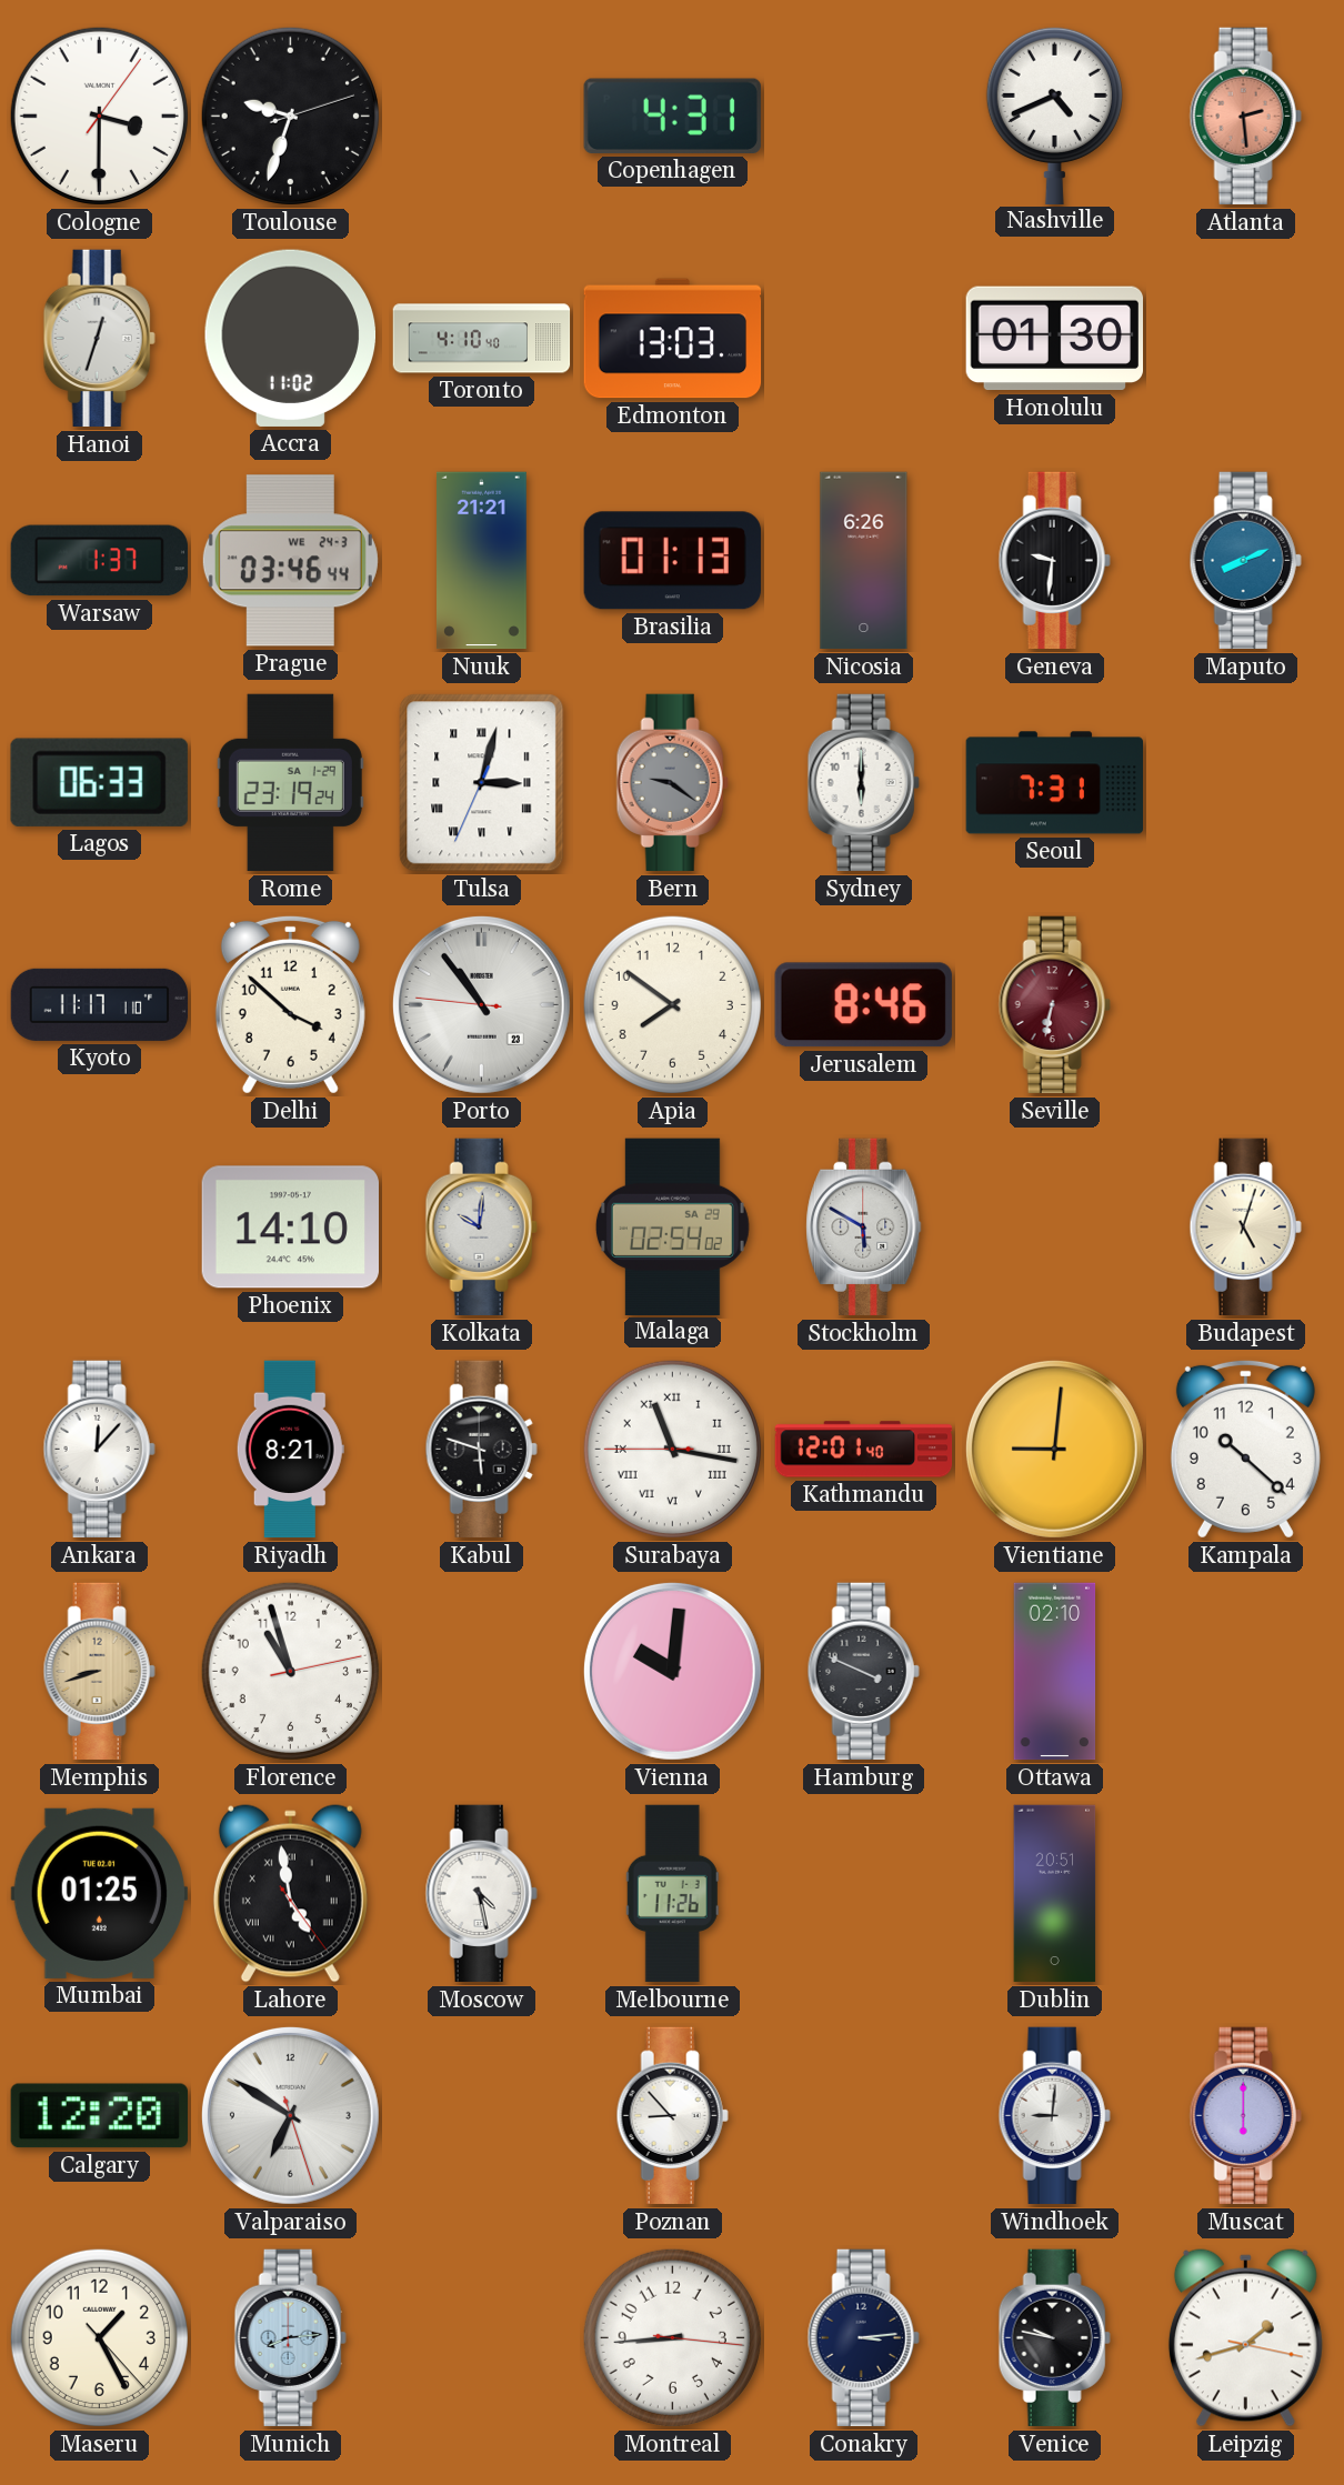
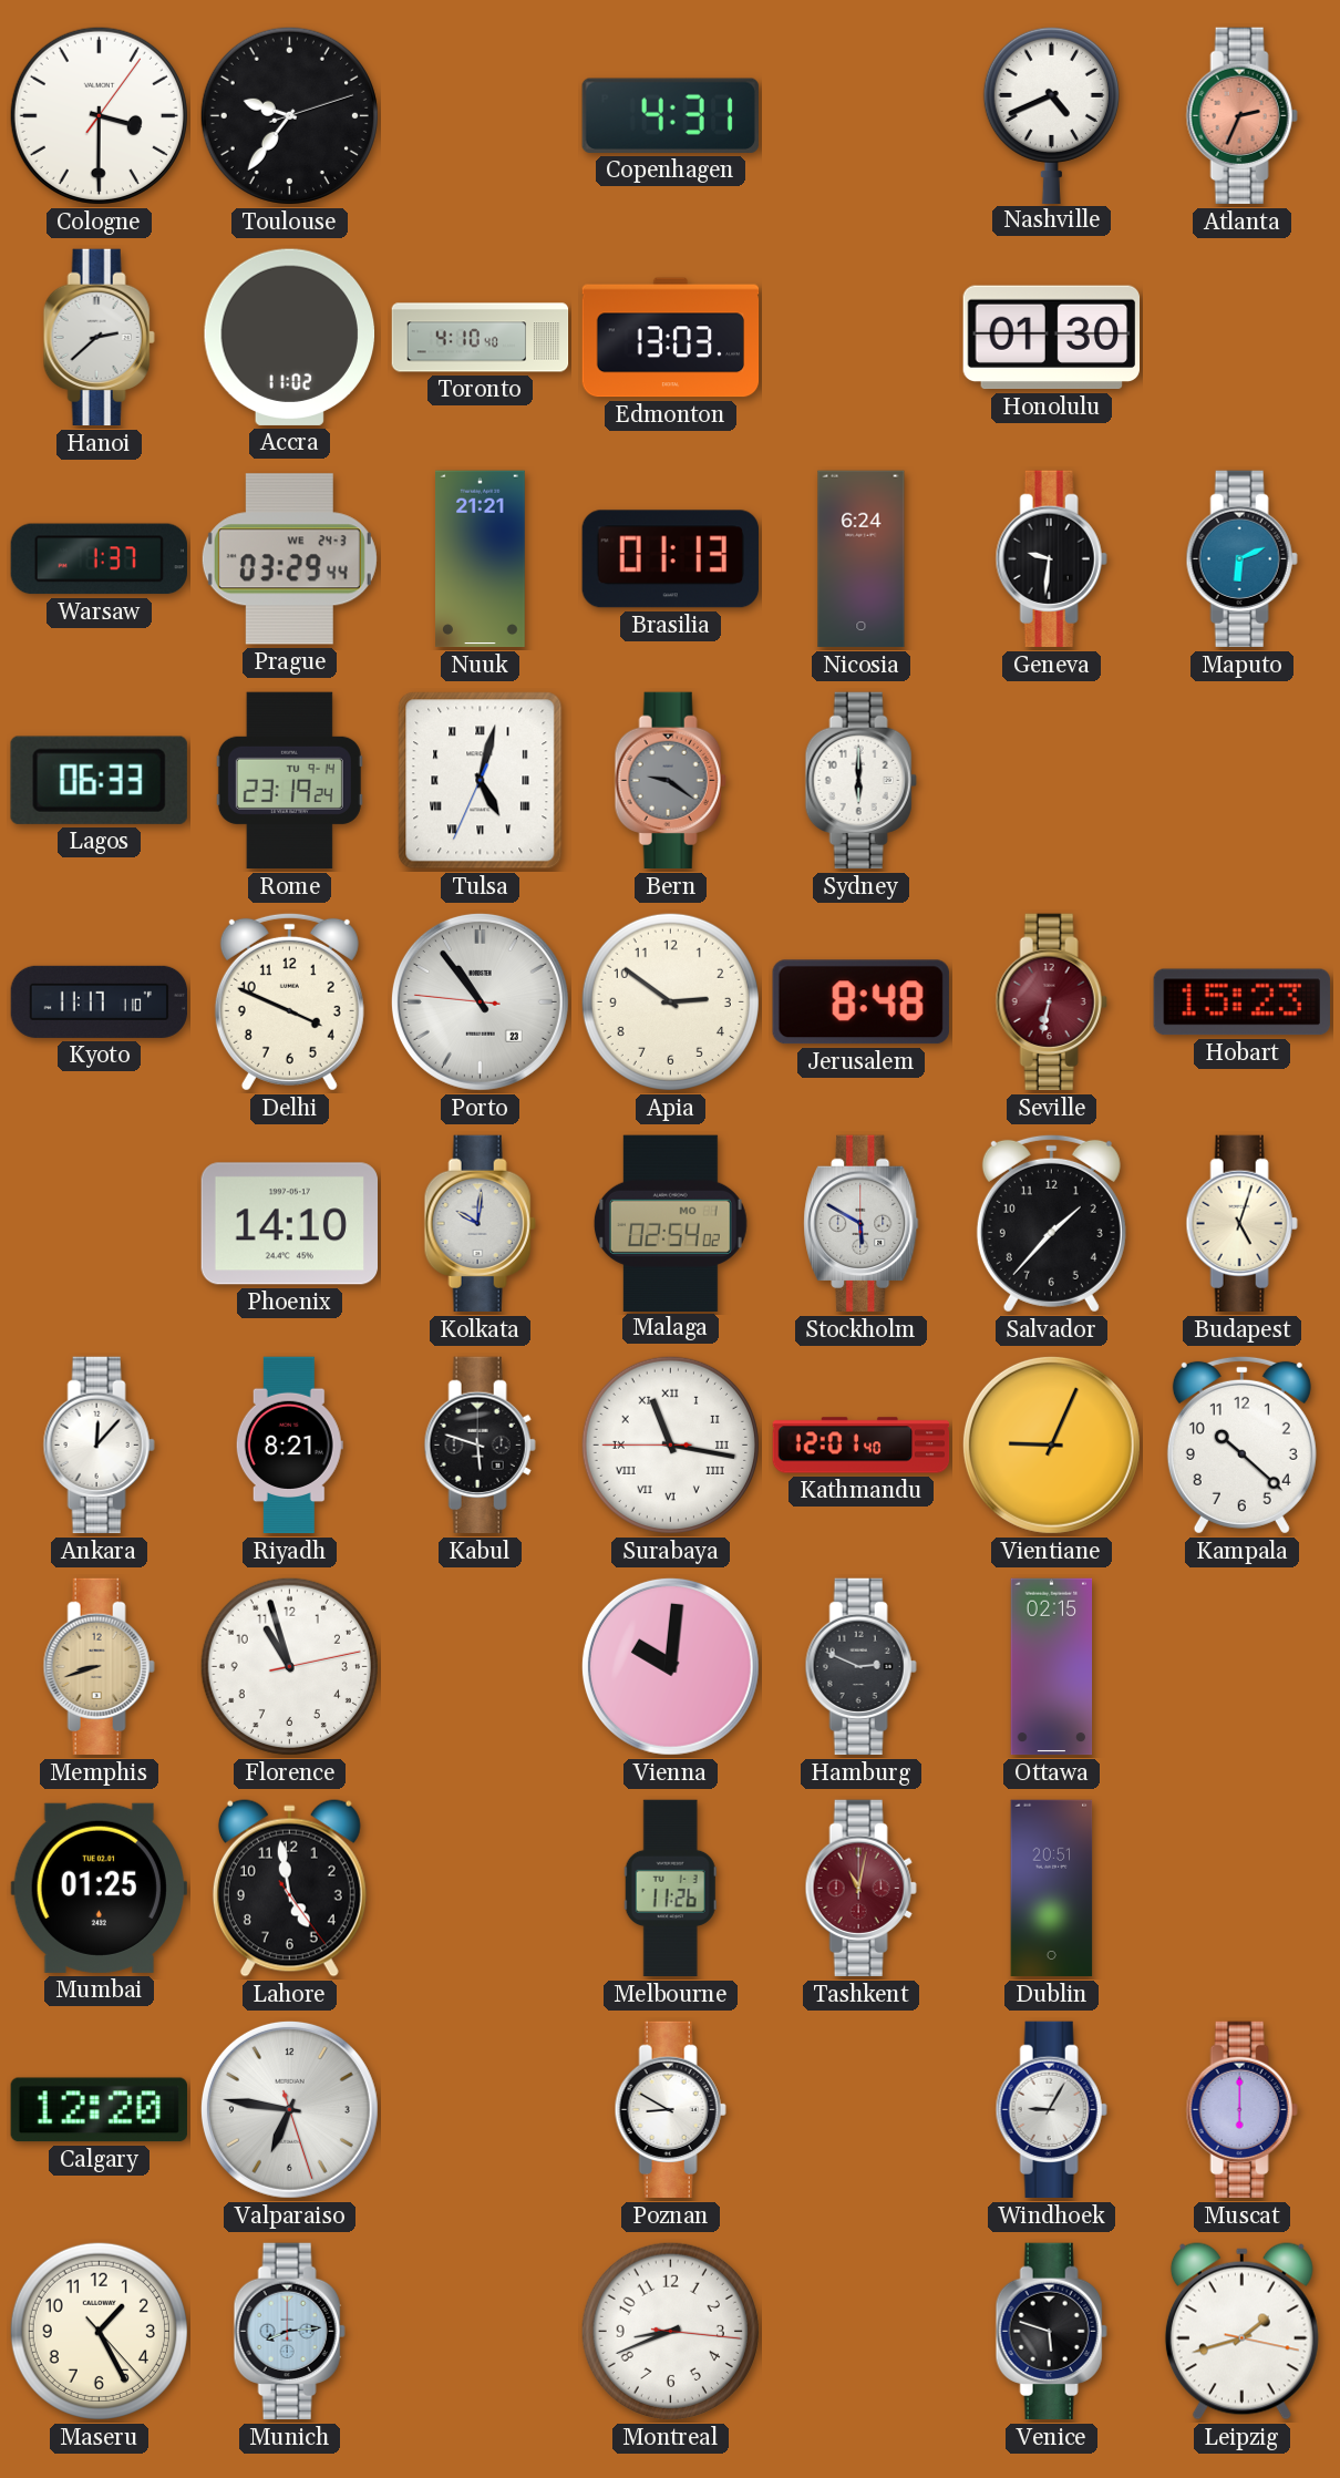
Toulouse: 9:33 -> 9:36 (289, 115)
Atlanta: 2:29 -> 2:34 (1241, 116)
Hanoi: 12:33 -> 2:38 (99, 338)
Prague: 03:46 -> 03:29 (289, 559)
Nicosia: 6:26 -> 6:24 (862, 559)
Maputo: 8:11 -> 6:11 (1241, 559)
Rome date: SA 1-29 -> TU 9-14 (289, 781)
Tulsa: 3:02 -> 5:02 (481, 781)
Seoul: 7:31 -> none (1054, 783)
Delhi: 3:52 -> 3:49 (289, 1001)
Apia: 7:51 -> 2:51 (670, 1001)
Jerusalem: 8:46 -> 8:48 (860, 1002)
Hobart: none -> 15:23 (1241, 1002)
Malaga date: SA 29 -> MO 1 (670, 1223)
Salvador: none -> 1:37 (1051, 1223)
Vientiane: 9:01 -> 9:04 (1051, 1444)
Hamburg: 3:49 -> 2:49 (860, 1667)
Ottawa: 02:10 -> 02:15 (1052, 1667)
Lahore numerals: Roman -> Arabic (289, 1889)
Moscow: 4:28 -> none (481, 1894)
Tashkent: none -> 11:02 (860, 1889)
Valparaiso: 6:50 -> 6:46 (289, 2109)
Poznan: 8:53 -> 8:50 (670, 2110)
Windhoek: 9:01 -> 9:05 (1051, 2110)
Montreal: 8:44 -> 8:41 (670, 2331)
Conakry: 3:14 -> none (863, 2338)
Venice: 9:47 -> 5:48 (1051, 2332)
